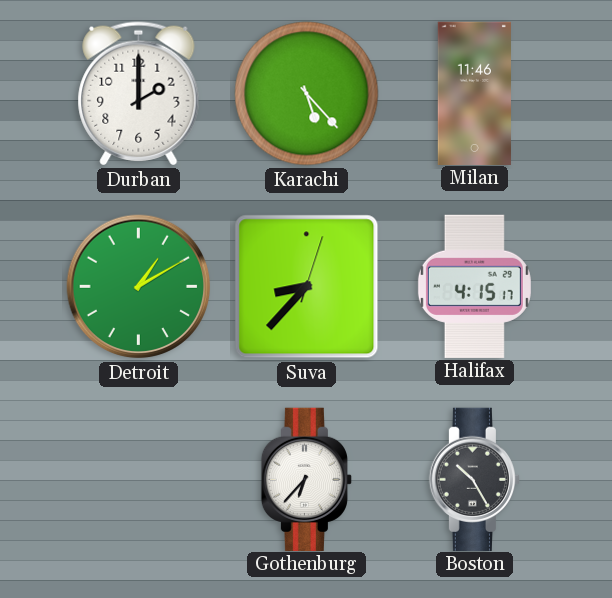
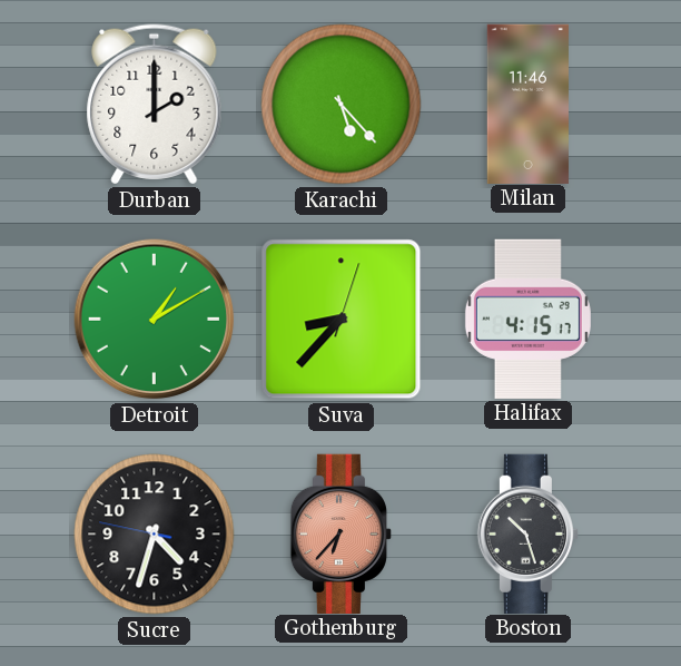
Sucre: none -> 4:32 (155, 535)
Gothenburg dial: white -> salmon (340, 533)
Boston: 10:25 -> 10:27 (527, 533)
